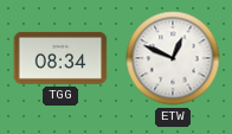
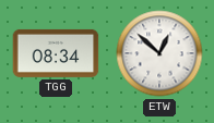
ETW: 12:49 -> 12:52 (159, 53)
